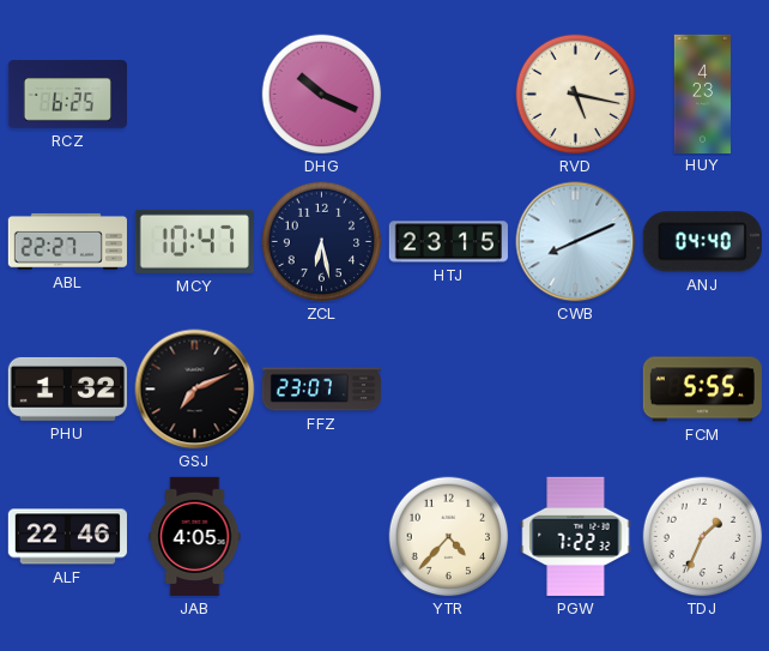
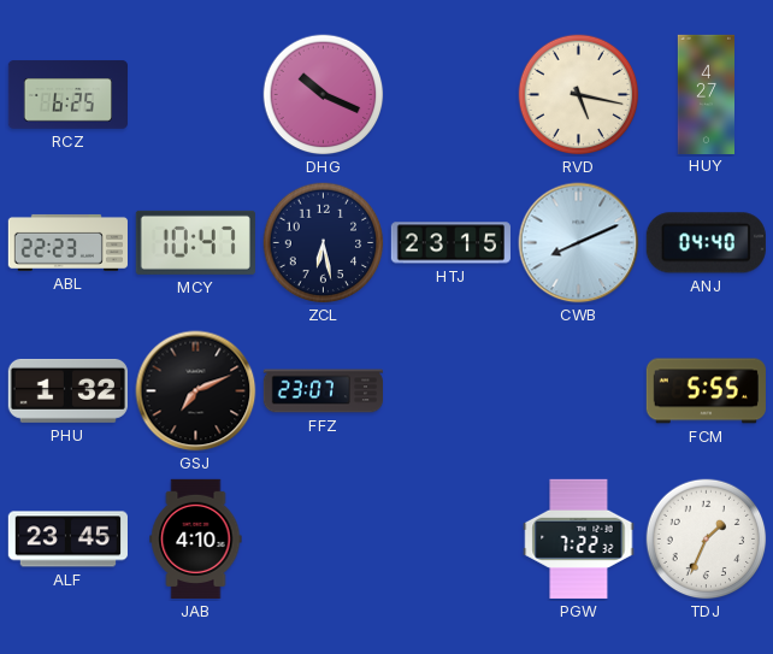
HUY: 4:23 -> 4:27 (706, 94)
ABL: 22:27 -> 22:23 (67, 242)
ALF: 22:46 -> 23:45 (67, 540)
JAB: 4:05 -> 4:10 (196, 538)
YTR: 4:37 -> none (449, 537)
